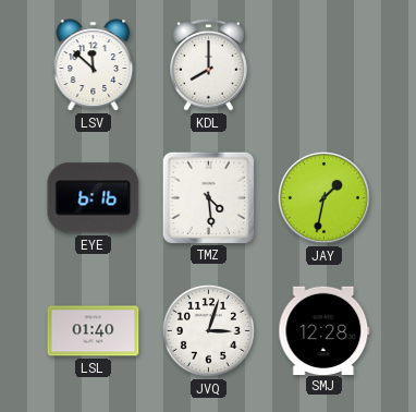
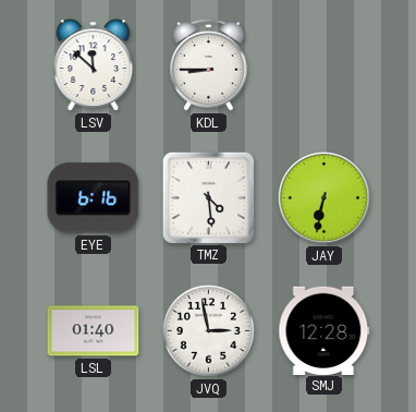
KDL: 8:00 -> 8:45 (209, 65)
JAY: 1:32 -> 6:32 (325, 198)
JVQ: 3:03 -> 2:58 (208, 330)
